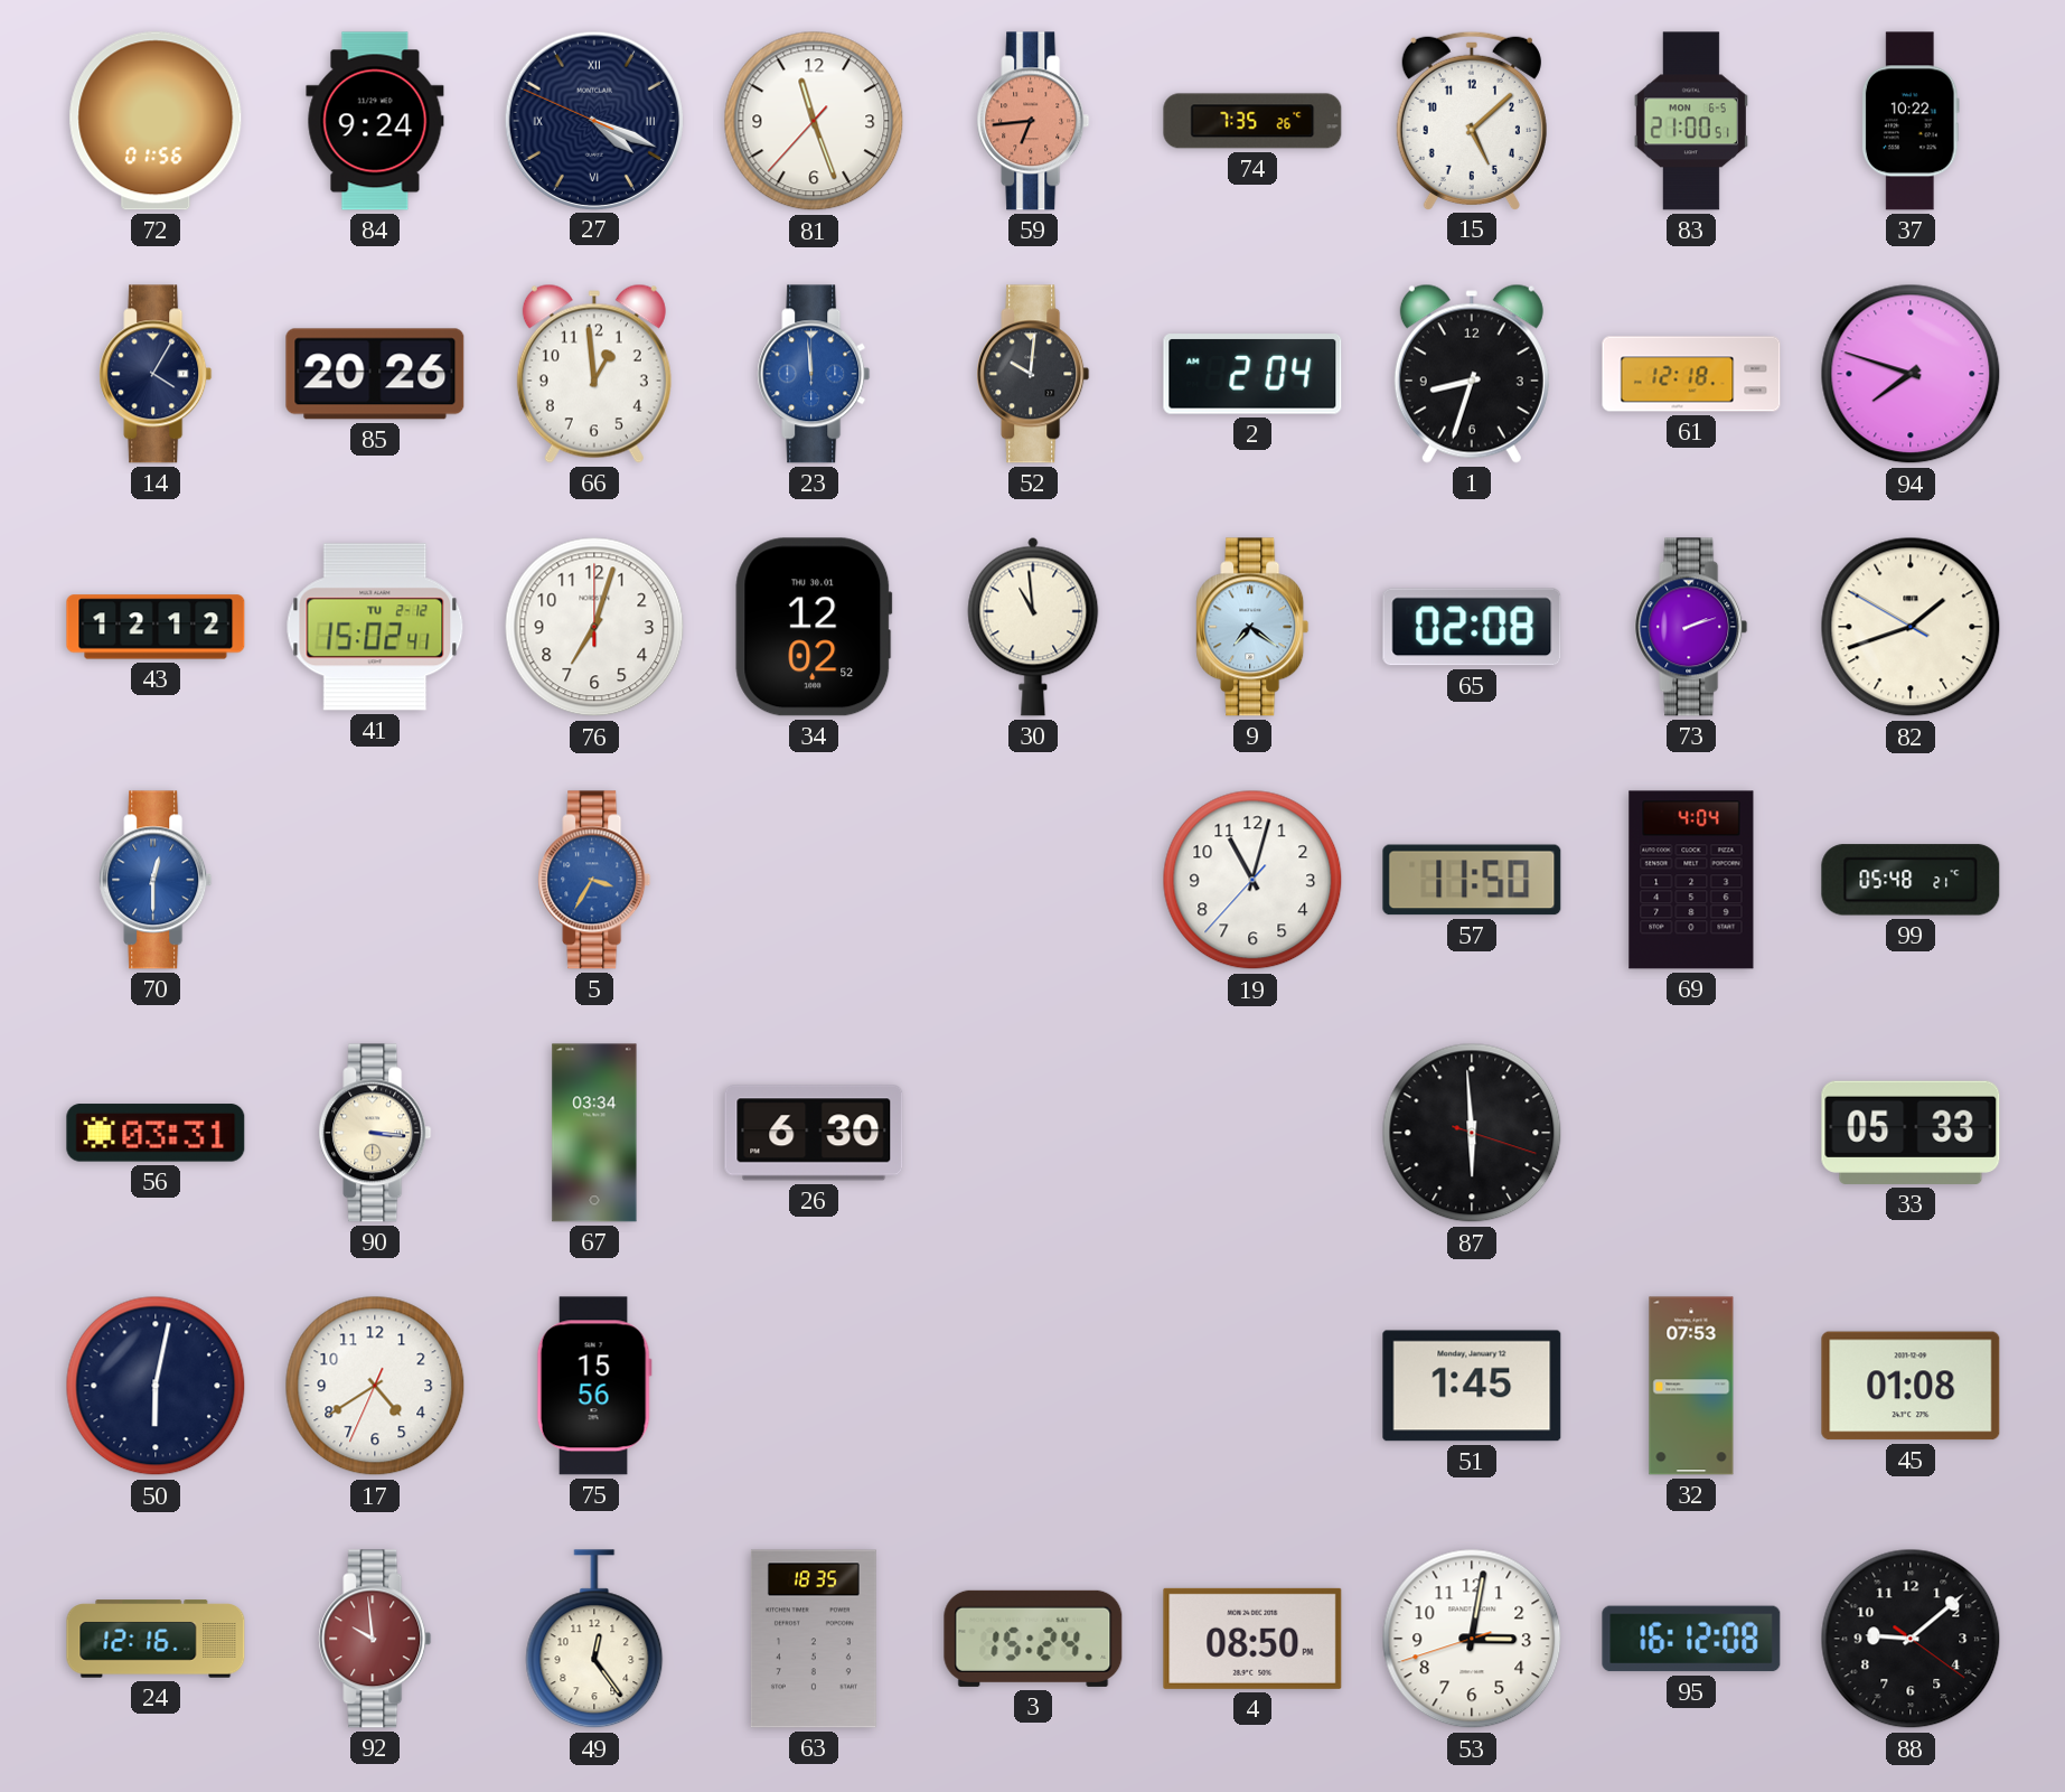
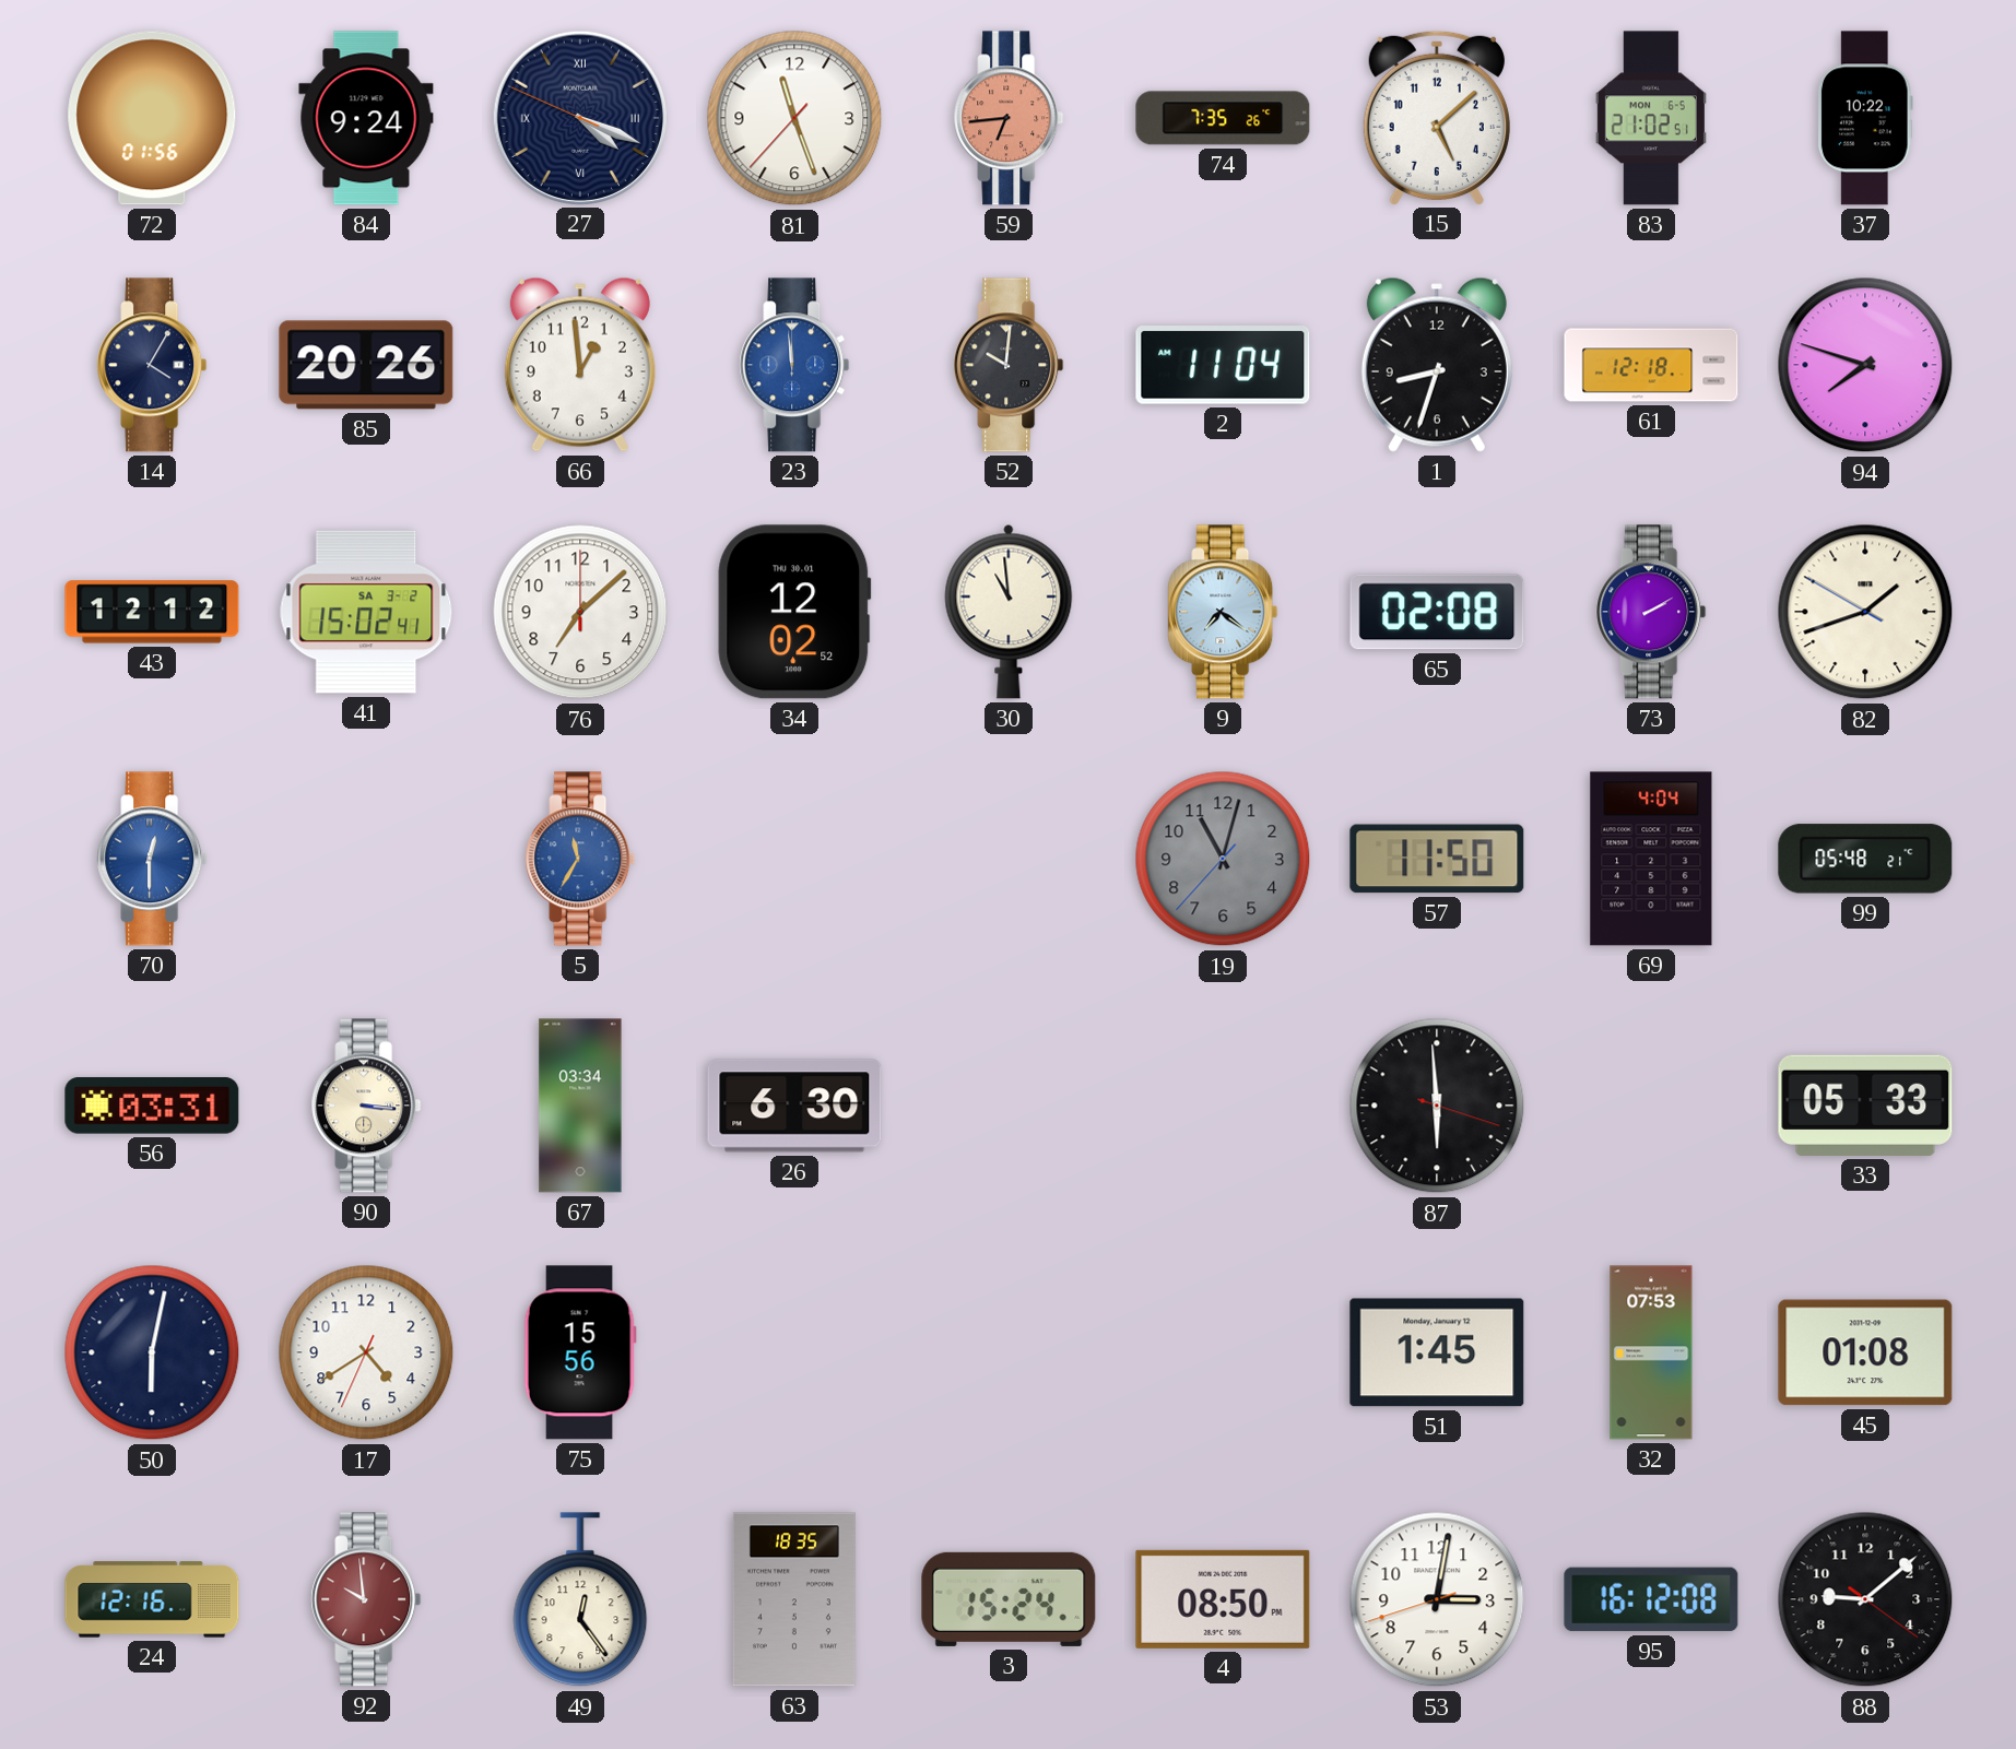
83: 21:00 -> 21:02 (1651, 118)
2: 2:04 -> 11:04 (1223, 365)
41 date: TU 2-12 -> SA 3-2 (366, 612)
76: 7:03 -> 7:08 (580, 612)
73: 2:12 -> 2:10 (1651, 612)
5: 3:35 -> 11:35 (580, 859)
19 dial: white -> grey (1223, 859)
